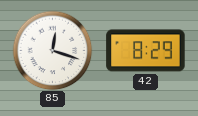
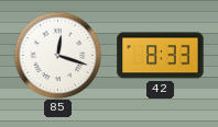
42: 8:29 -> 8:33 (161, 56)
